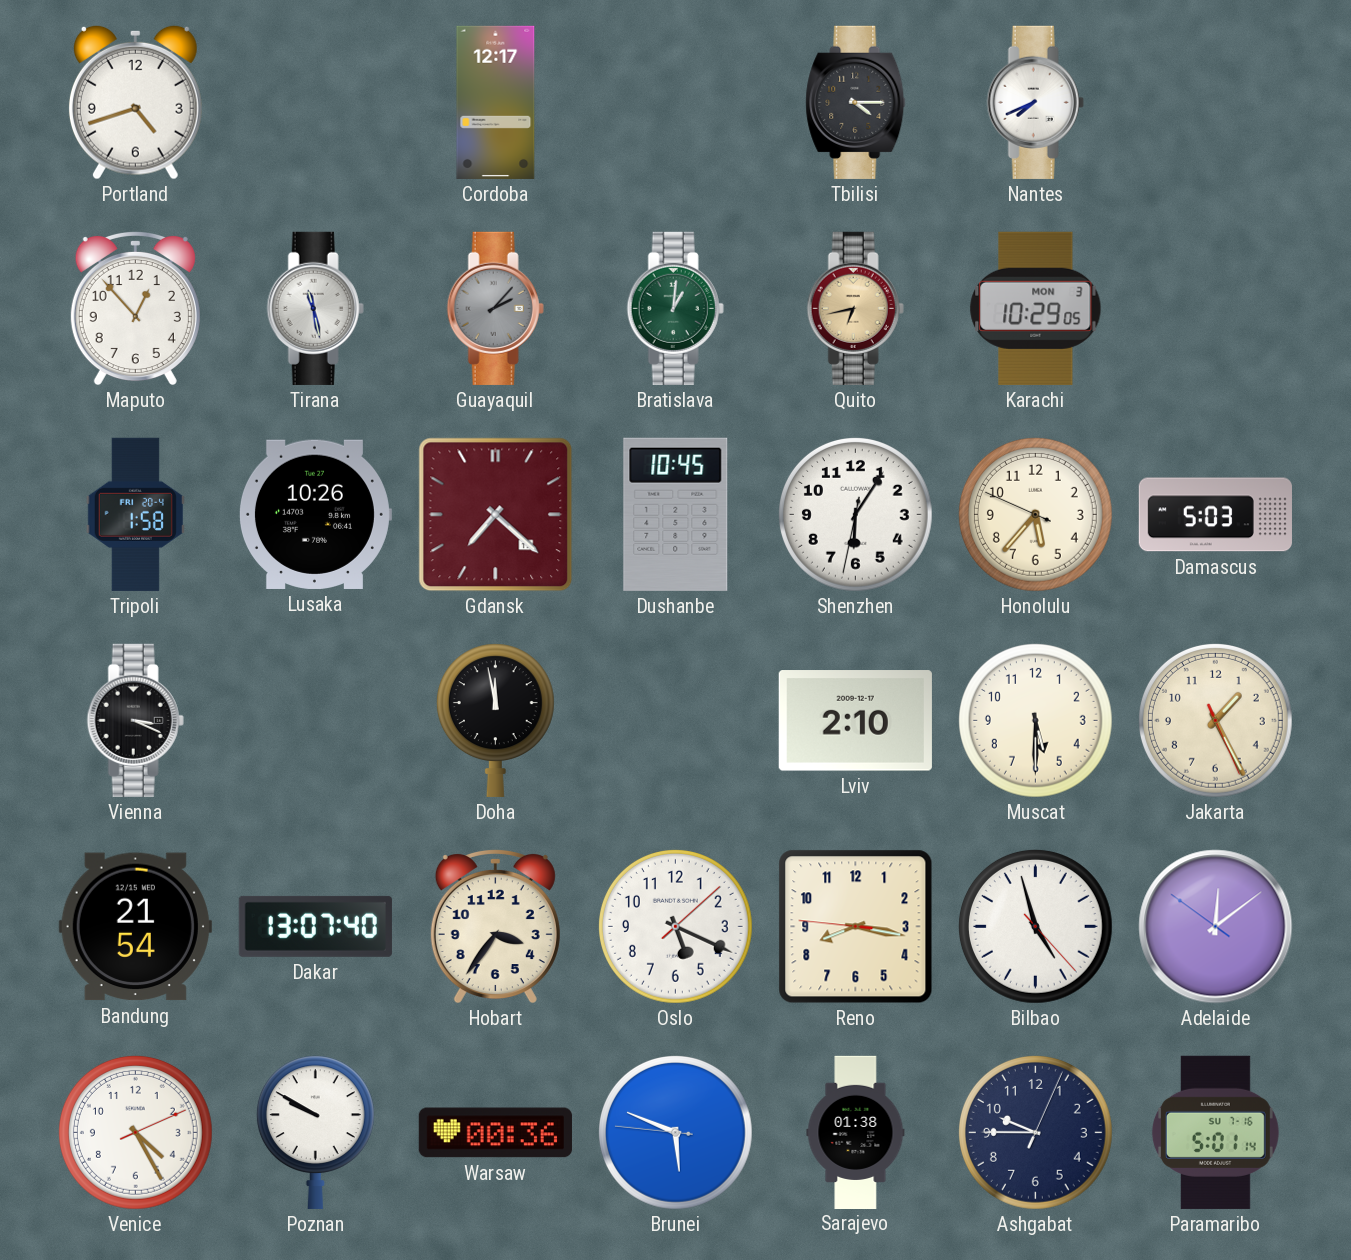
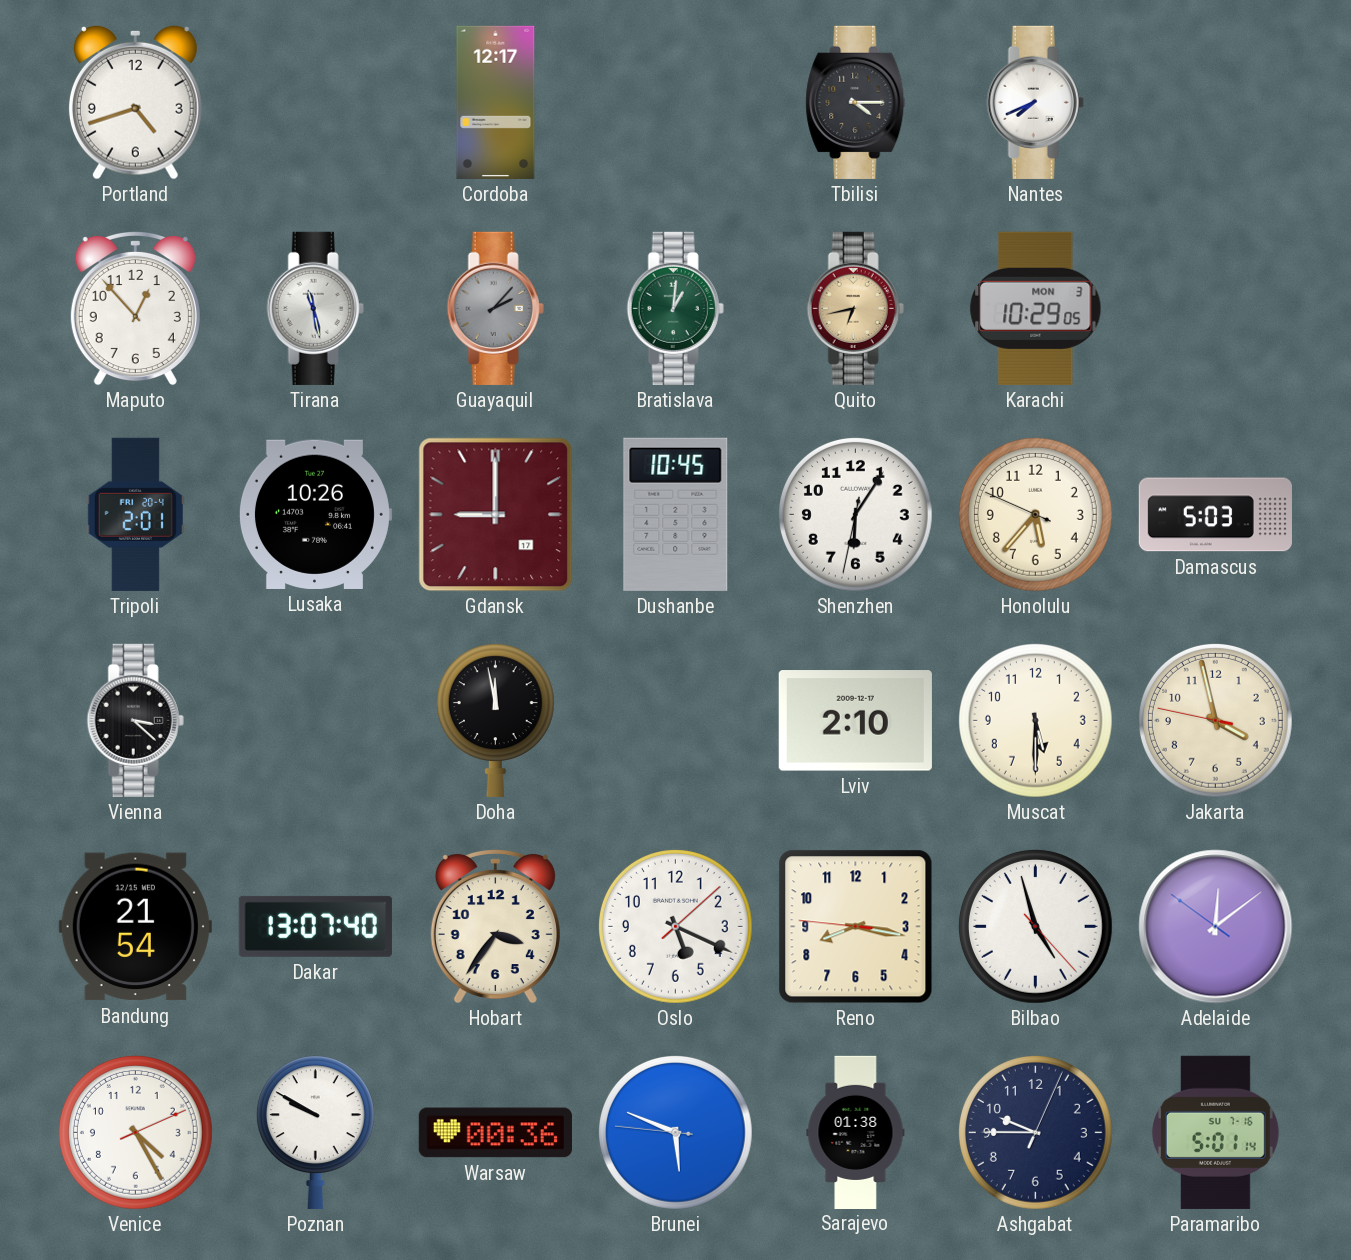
Tripoli: 1:58 -> 2:01 (135, 514)
Gdansk: 7:22 -> 9:00 (496, 515)
Vienna: 3:19 -> 3:22 (135, 720)
Jakarta: 1:25 -> 3:57 (1215, 720)
